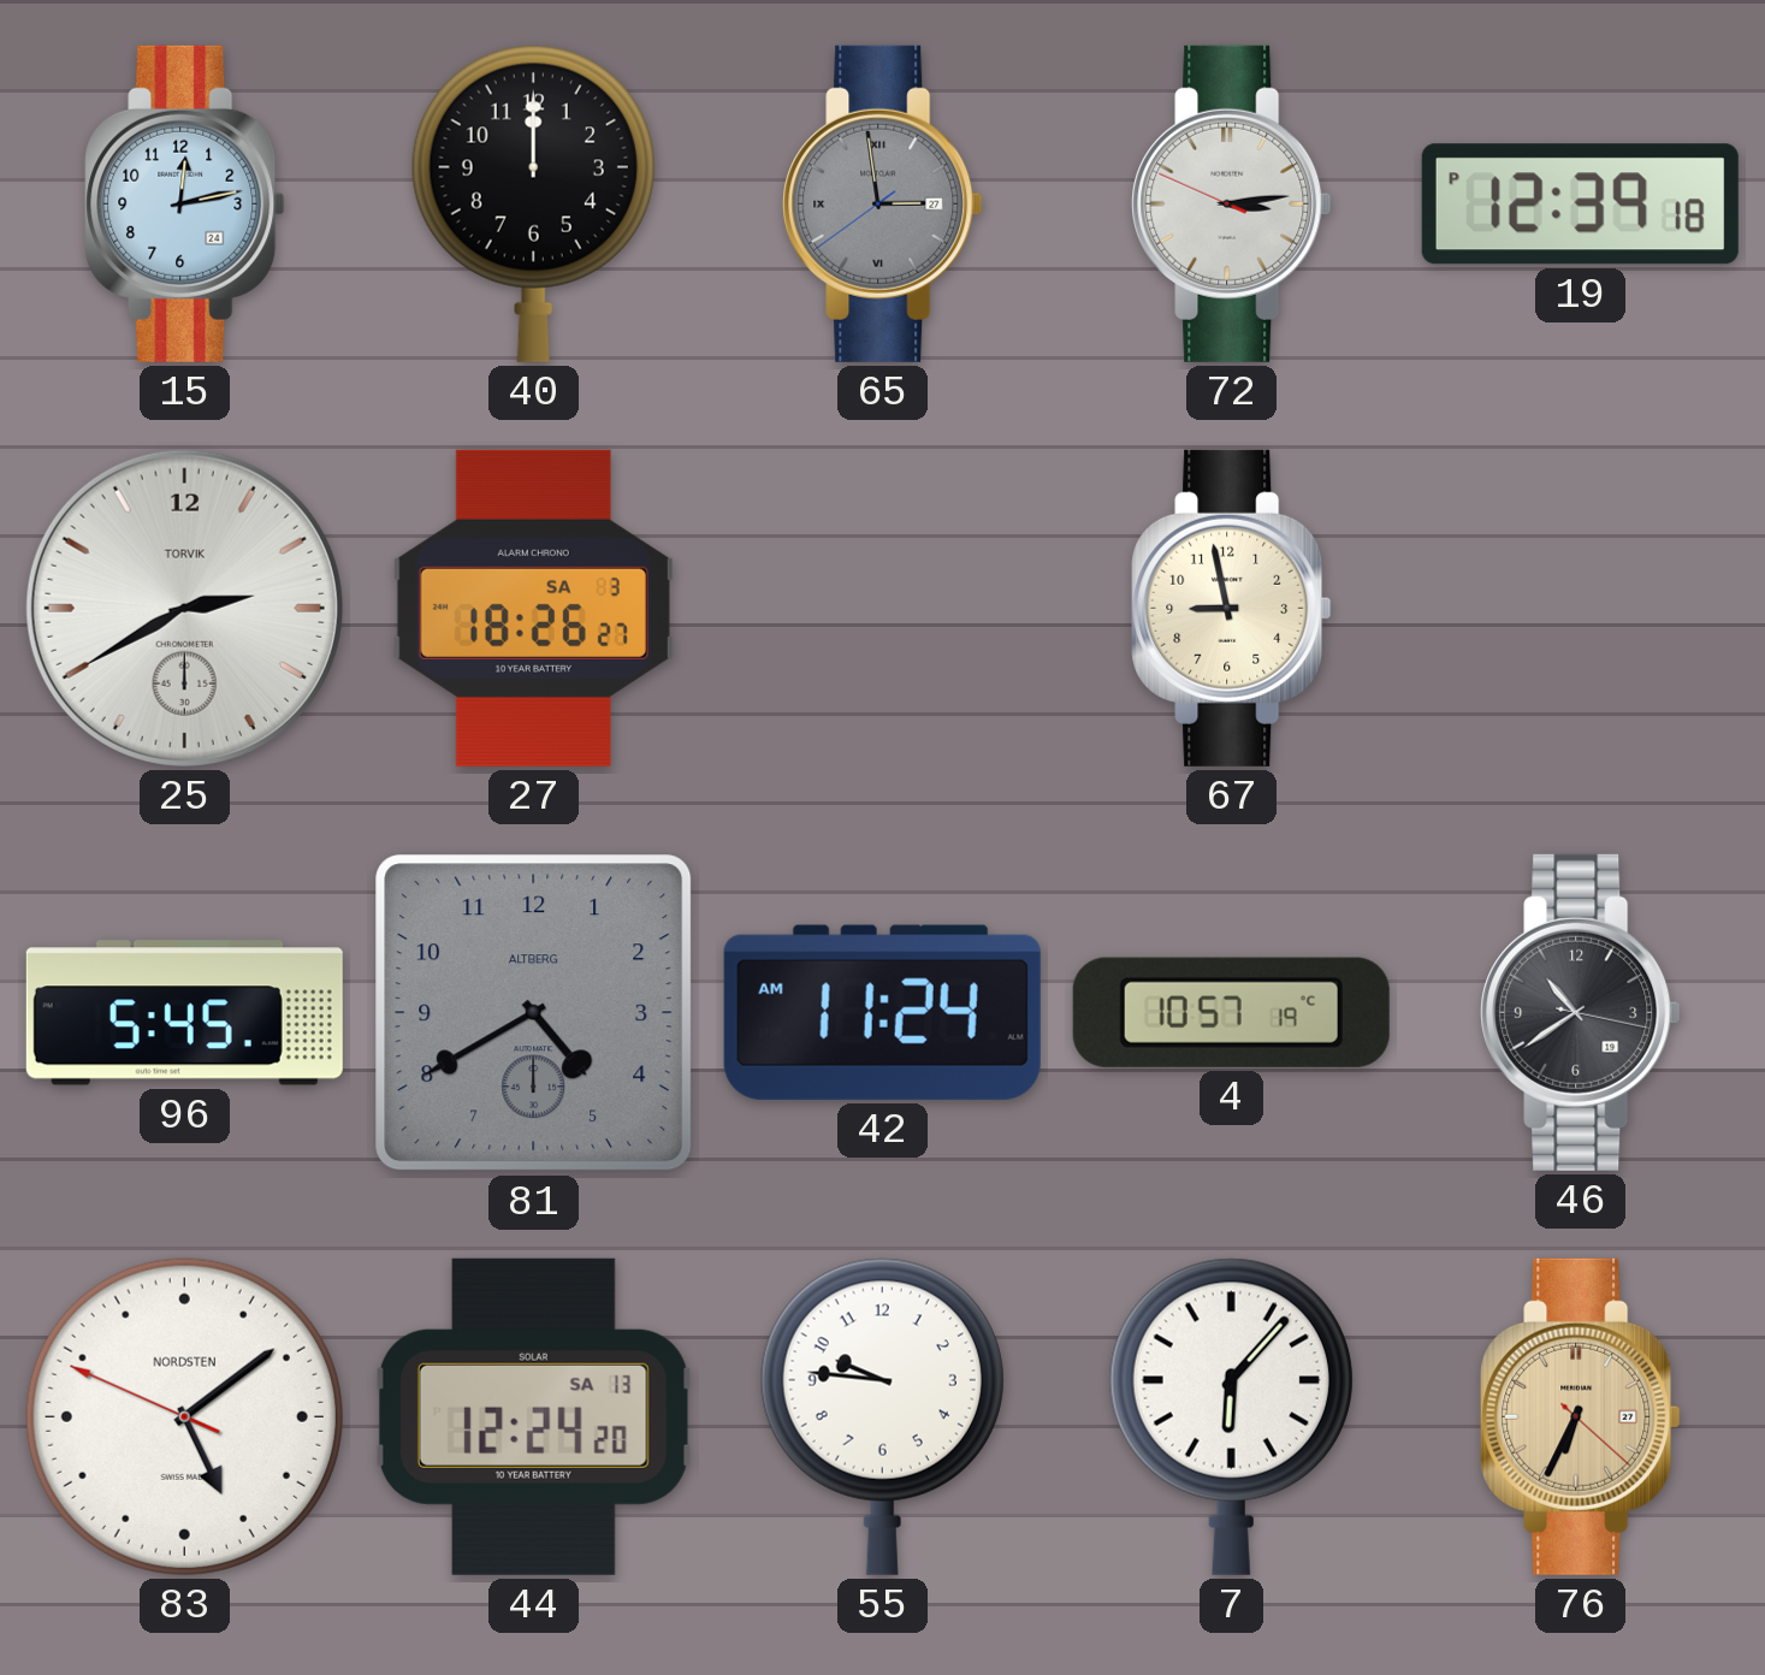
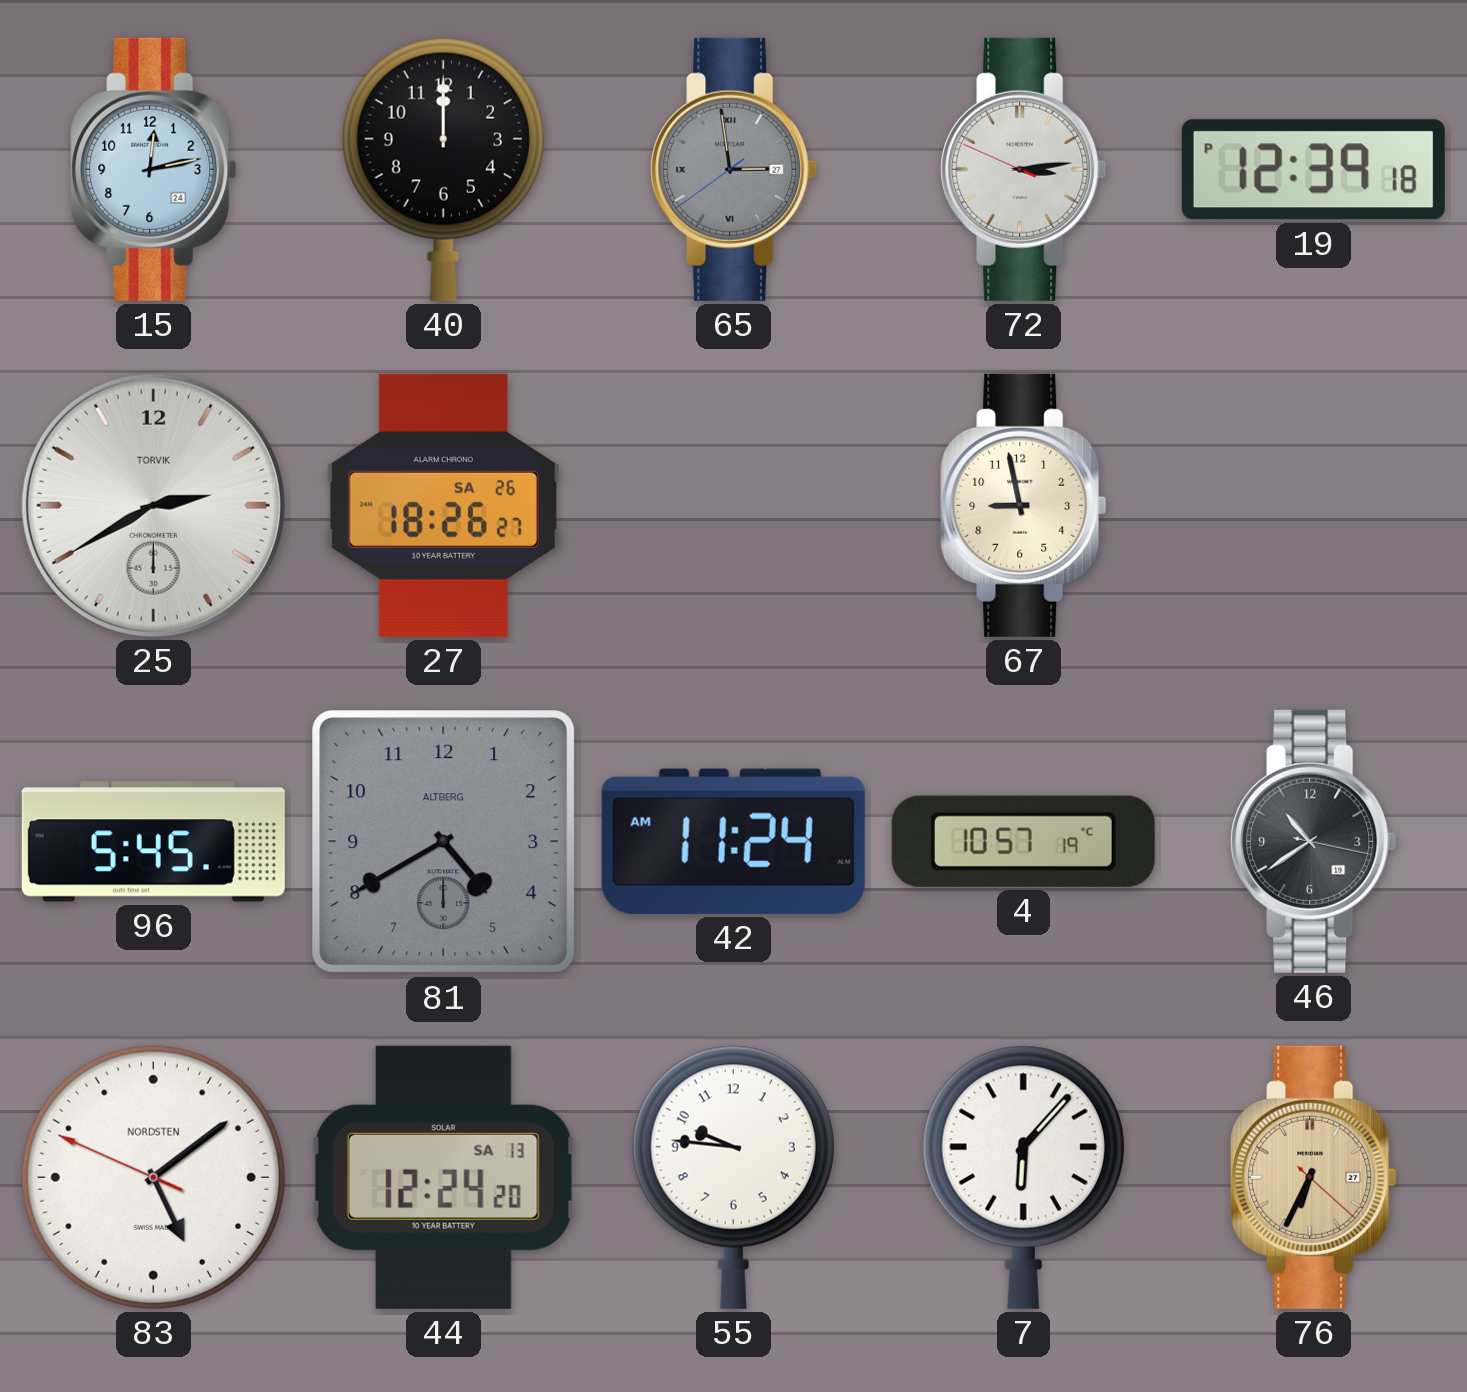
27 date: SA 3 -> SA 26 (443, 505)
